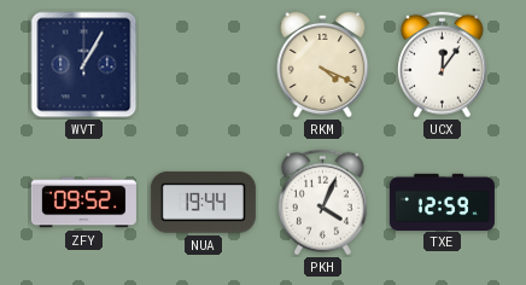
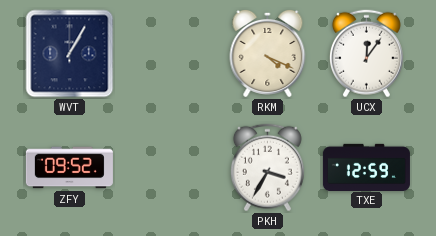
NUA: 19:44 -> none (203, 203)
PKH: 4:04 -> 3:35 (267, 168)
